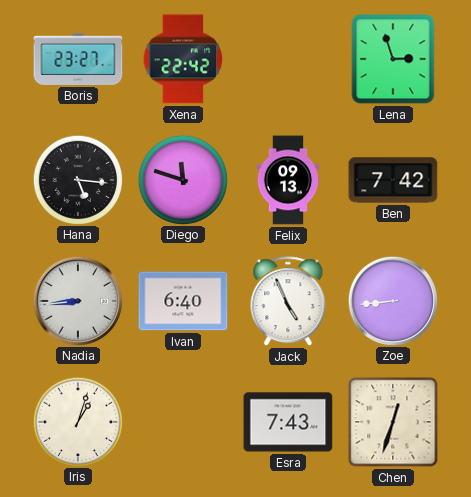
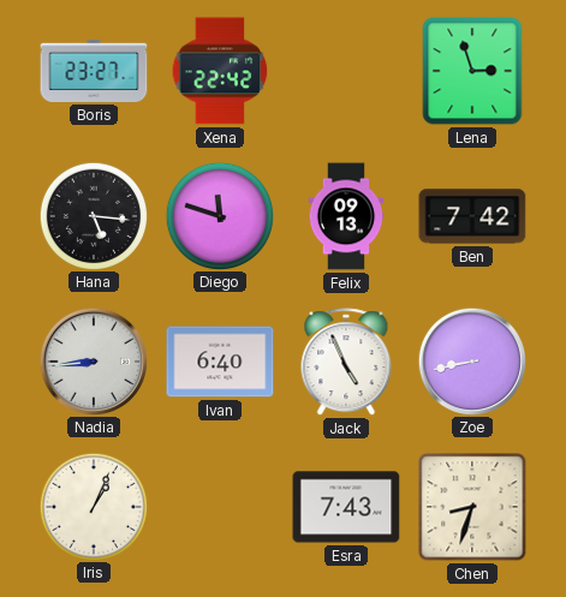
Zoe: 8:44 -> 8:43 (471, 360)
Iris: 1:03 -> 1:04 (93, 506)
Chen: 12:33 -> 8:33 (472, 507)
